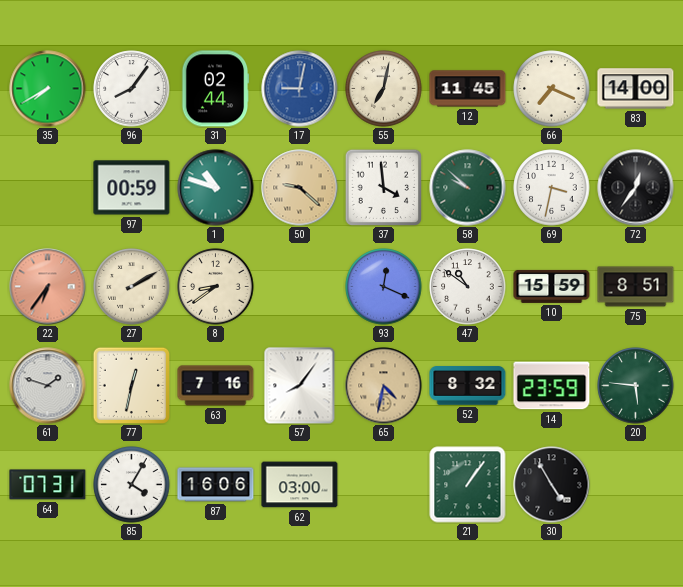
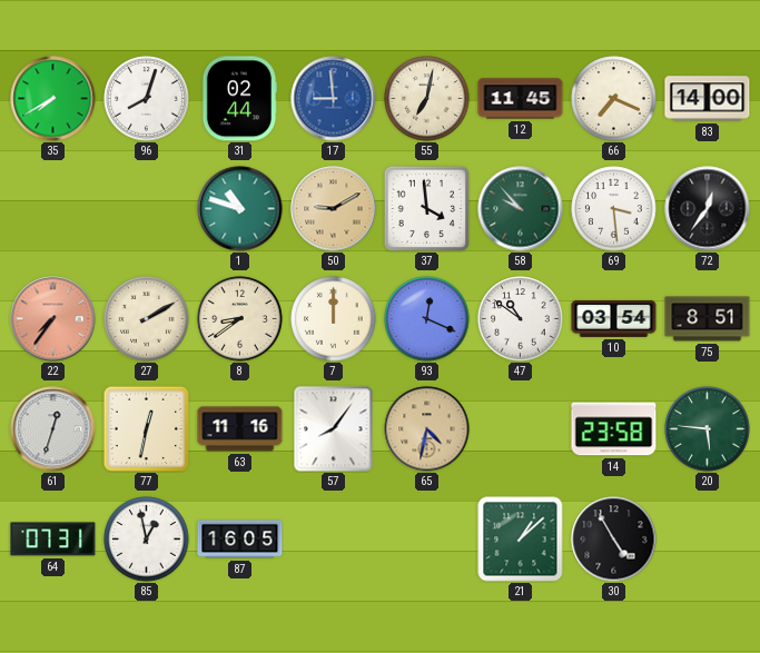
96: 8:06 -> 8:03 (147, 99)
17: 9:02 -> 8:59 (334, 99)
97: 00:59 -> none (132, 188)
50: 9:22 -> 9:10 (334, 209)
58: 9:52 -> 9:53 (521, 209)
69: 3:32 -> 3:29 (614, 209)
22: 6:36 -> 7:36 (53, 319)
7: none -> 12:00 (334, 319)
10: 15:59 -> 03:54 (614, 318)
61: 1:48 -> 12:33 (53, 429)
63: 7:16 -> 11:16 (240, 429)
52: 8:32 -> none (468, 386)
14: 23:59 -> 23:58 (614, 429)
85: 4:05 -> 12:58 (147, 540)
87: 16:06 -> 16:05 (240, 540)
62: 03:00 -> none (300, 485)
21: 1:06 -> 1:08 (521, 540)
